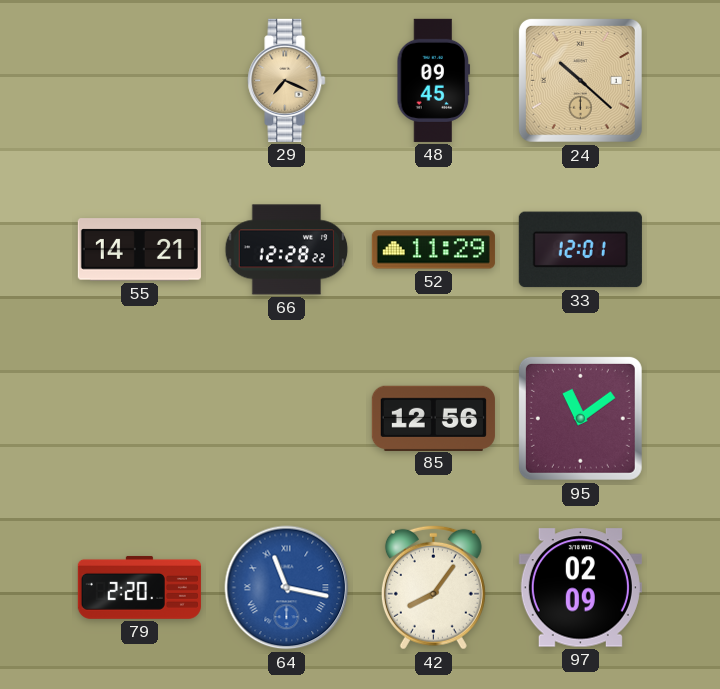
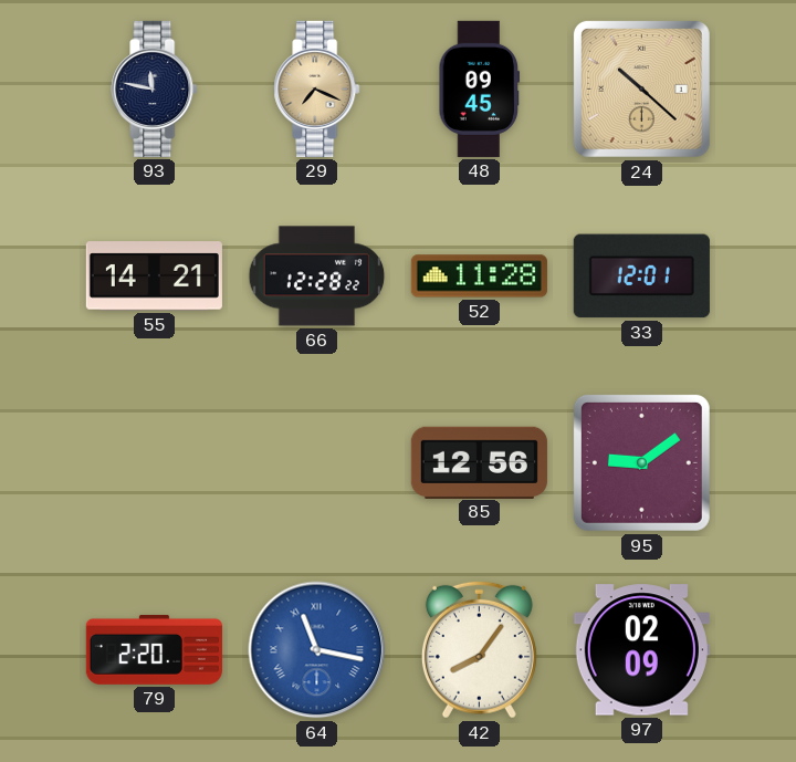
93: none -> 11:47 (155, 88)
52: 11:29 -> 11:28 (479, 276)
95: 11:09 -> 9:09 (641, 462)
